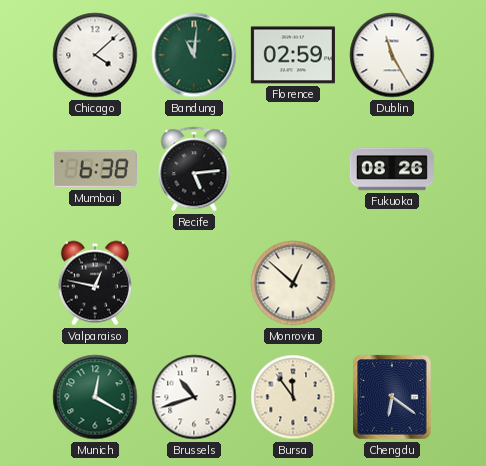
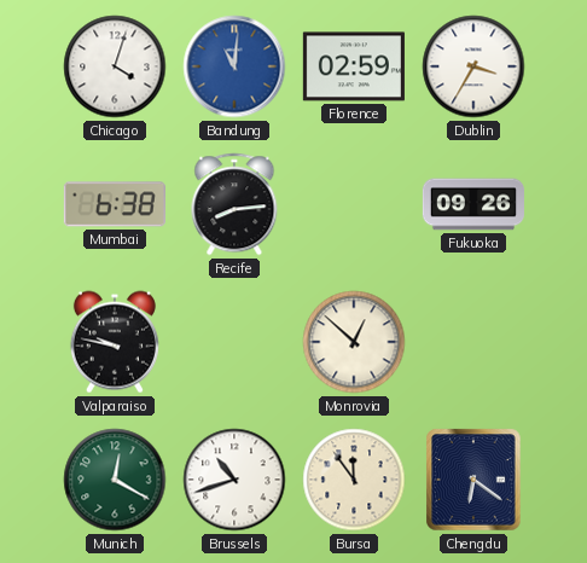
Chicago: 4:08 -> 4:03 (115, 66)
Bandung dial: green -> blue (234, 66)
Dublin: 11:25 -> 3:35 (473, 66)
Recife: 5:14 -> 8:14 (234, 204)
Fukuoka: 08:26 -> 09:26 (473, 204)
Valparaiso: 12:47 -> 9:47 (115, 342)
